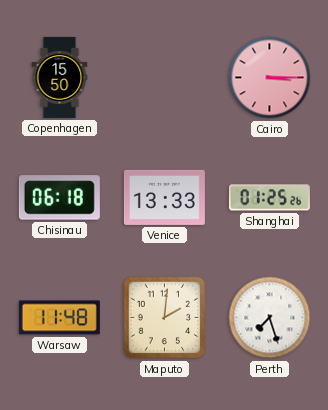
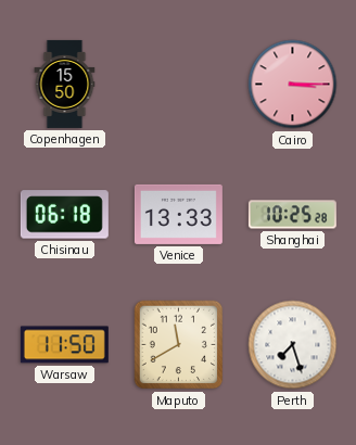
Shanghai: 01:25 -> 10:25 (292, 215)
Warsaw: 11:48 -> 11:50 (64, 345)
Maputo: 2:01 -> 11:40 (179, 345)
